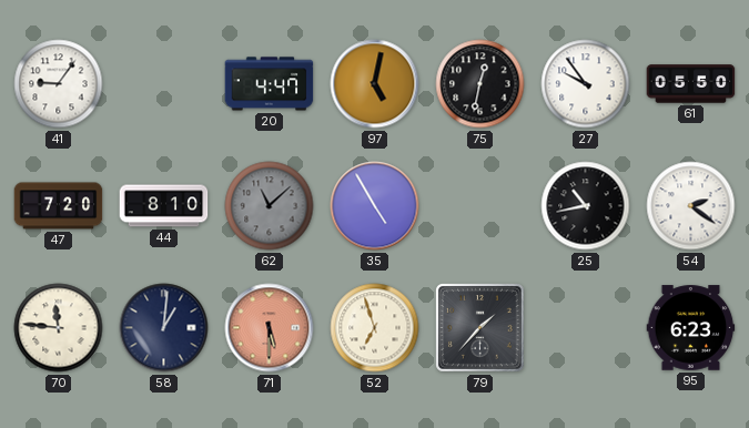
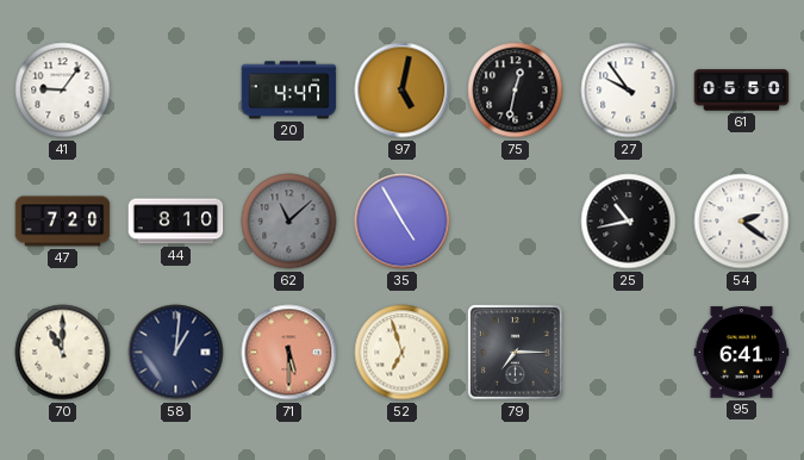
70: 11:46 -> 11:00 (63, 353)
79: 1:37 -> 7:15 (516, 353)
95: 6:23 -> 6:41 (742, 353)
